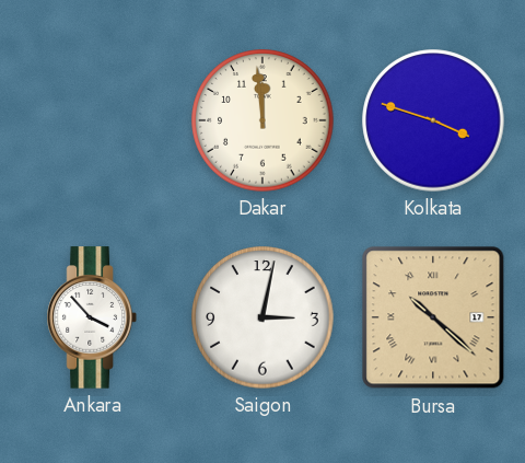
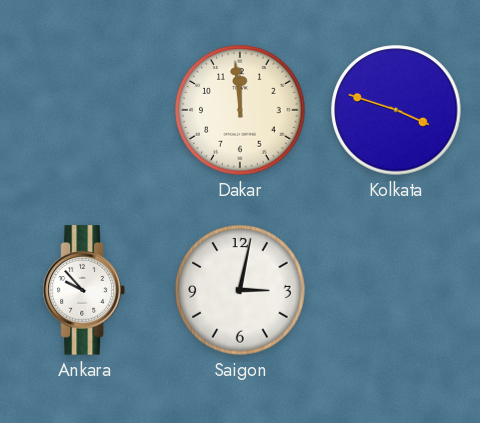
Ankara: 3:53 -> 9:53 (84, 290)
Bursa: 10:22 -> none (433, 317)
